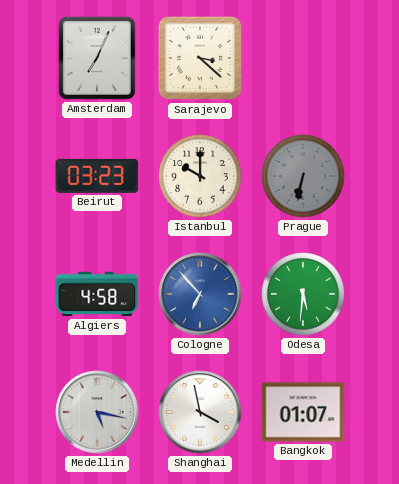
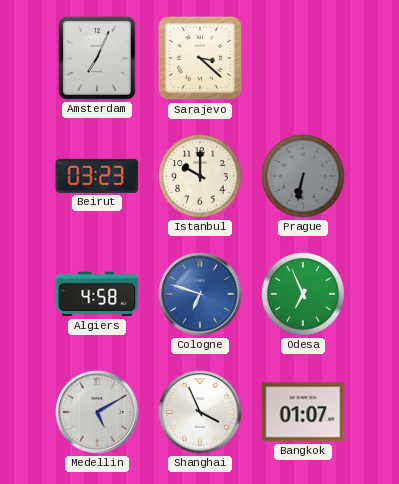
Cologne: 6:53 -> 6:48 (200, 294)
Odesa: 5:31 -> 6:56 (303, 294)
Medellin: 5:17 -> 5:10 (97, 412)
Shanghai: 3:58 -> 3:56 (200, 412)
